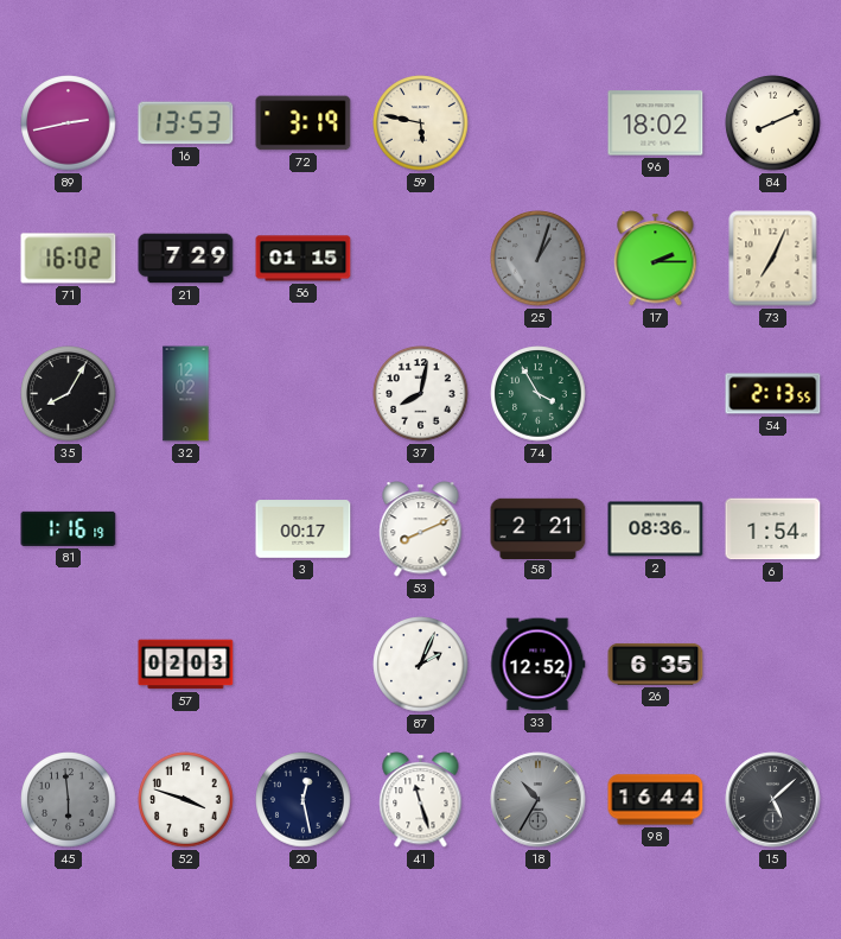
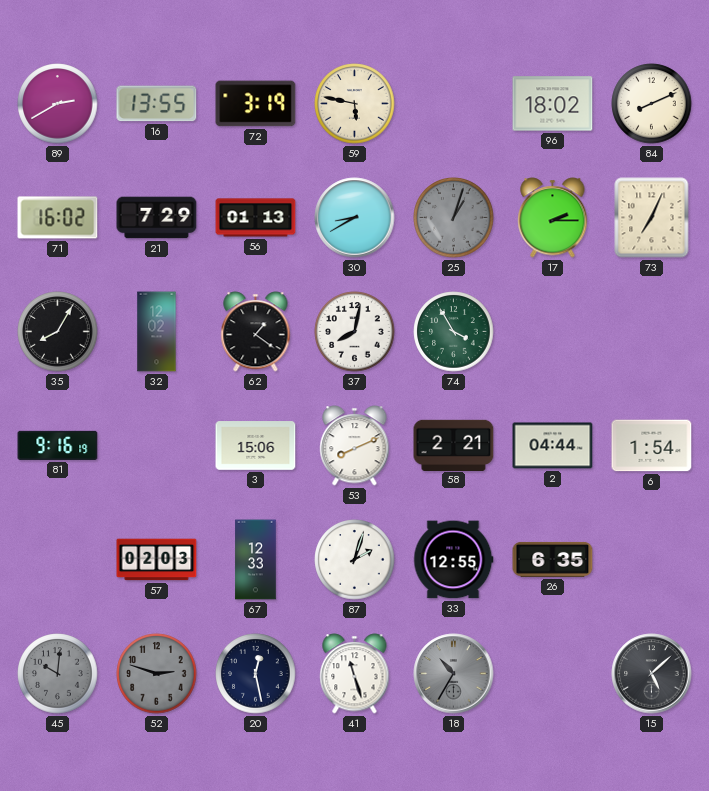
89: 2:43 -> 2:40 (58, 104)
16: 13:53 -> 13:55 (157, 104)
56: 01:15 -> 01:13 (256, 218)
30: none -> 8:40 (355, 218)
62: none -> 1:21 (256, 332)
54: 2:13 -> none (773, 394)
81: 1:16 -> 9:16 (58, 445)
3: 00:17 -> 15:06 (256, 446)
2: 08:36 -> 04:44 (553, 446)
67: none -> 12:33 (256, 560)
87: 2:04 -> 2:03 (355, 560)
33: 12:52 -> 12:55 (454, 560)
45: 5:59 -> 10:01 (58, 674)
52: 3:48 -> 2:48 (157, 674)
52 dial: white -> grey (157, 674)
98: 16:44 -> none (656, 800)
